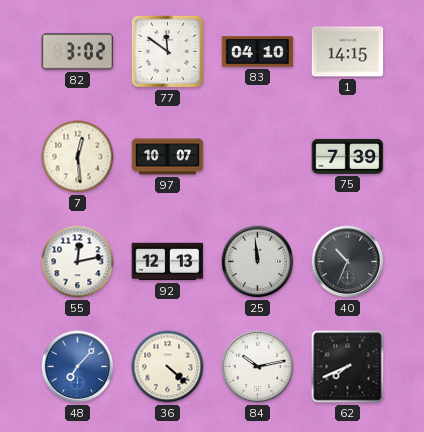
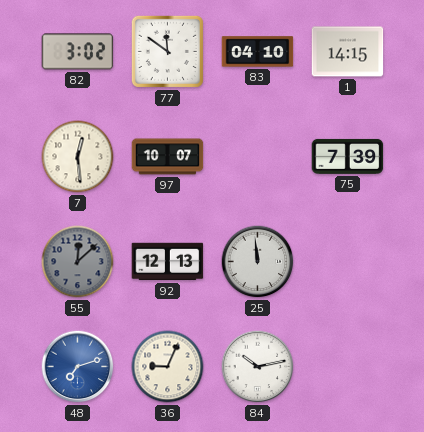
55: 12:13 -> 12:08 (78, 262)
55 dial: white -> grey (78, 262)
40: 10:34 -> none (348, 262)
48: 7:07 -> 7:12 (78, 367)
36: 4:22 -> 9:04 (168, 367)
62: 7:41 -> none (348, 367)
